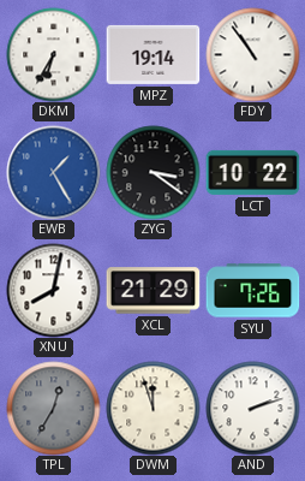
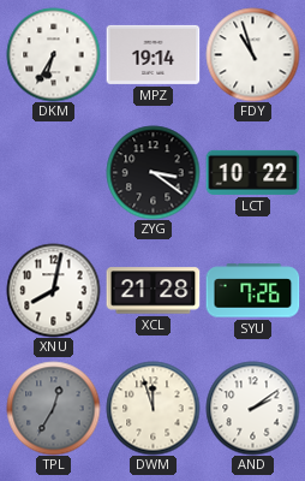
FDY: 10:54 -> 10:57 (252, 54)
EWB: 1:25 -> none (53, 172)
XCL: 21:29 -> 21:28 (152, 291)
AND: 2:12 -> 2:09 (252, 408)
